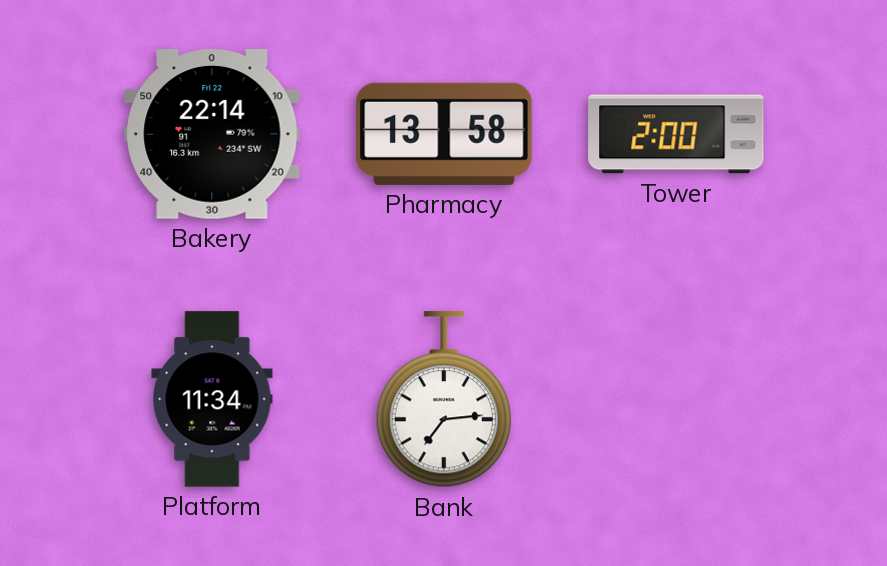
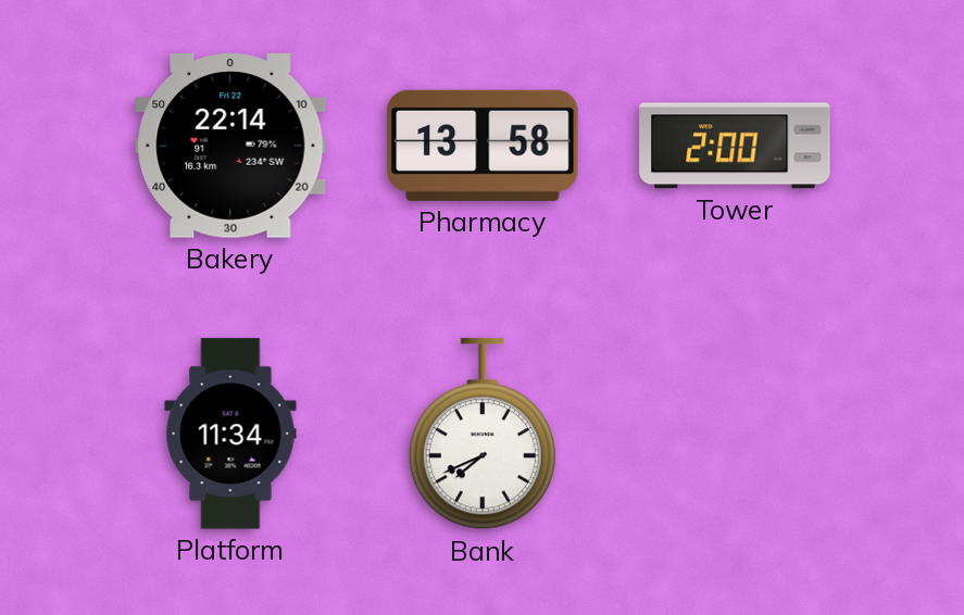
Bank: 7:14 -> 7:41 (483, 435)
